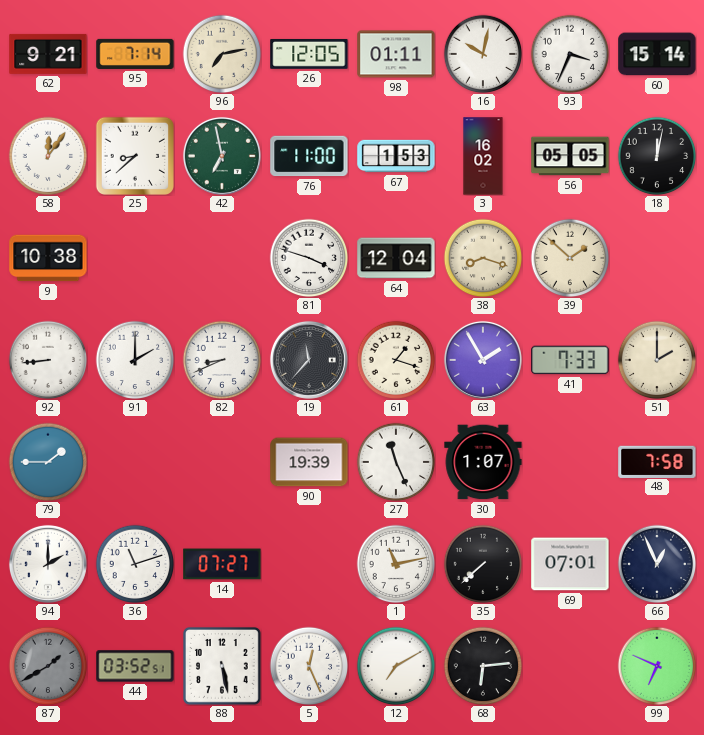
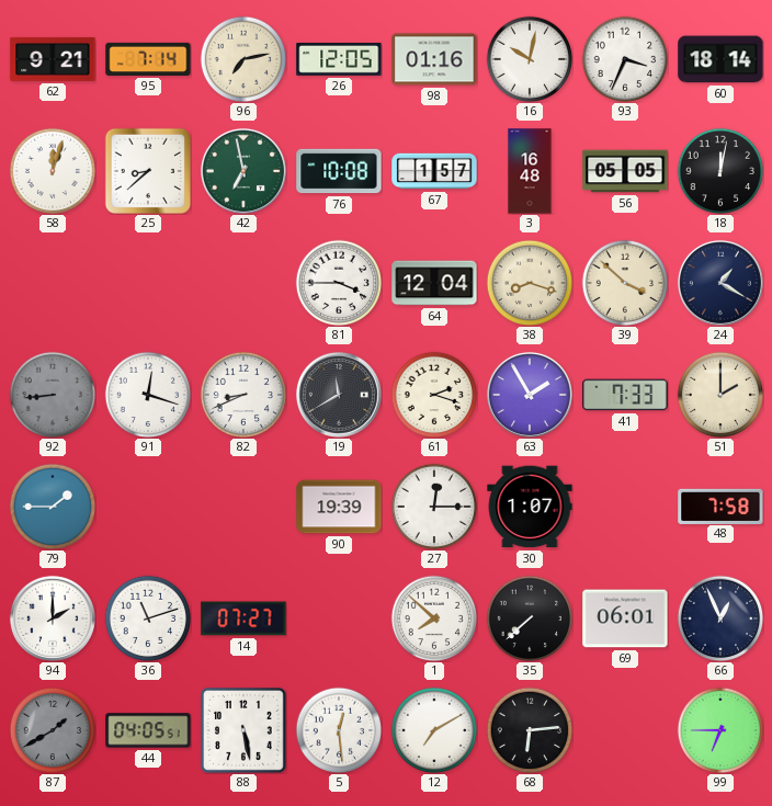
98: 01:11 -> 01:16 (434, 59)
60: 15:14 -> 18:14 (720, 59)
58: 12:06 -> 12:03 (53, 171)
76: 11:00 -> 10:08 (339, 171)
67: 1:53 -> 1:57 (434, 171)
3: 16:02 -> 16:48 (530, 171)
9: 10:38 -> none (48, 258)
81: 3:48 -> 3:45 (339, 283)
39: 1:52 -> 3:52 (625, 283)
24: none -> 1:20 (720, 283)
92 dial: white -> grey (53, 395)
91: 2:00 -> 12:18 (148, 395)
19: 11:37 -> 11:40 (339, 395)
61: 1:18 -> 2:18 (434, 395)
27: 11:26 -> 12:15 (434, 507)
1: 11:13 -> 7:52 (434, 618)
69: 07:01 -> 06:01 (625, 618)
44: 03:52 -> 04:05 (148, 730)
5: 12:26 -> 12:29 (339, 730)
99: 6:49 -> 6:45 (720, 730)
